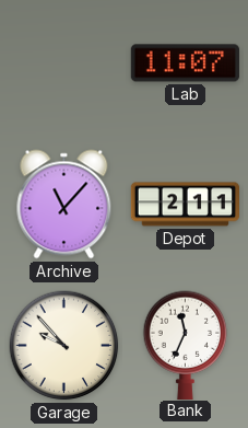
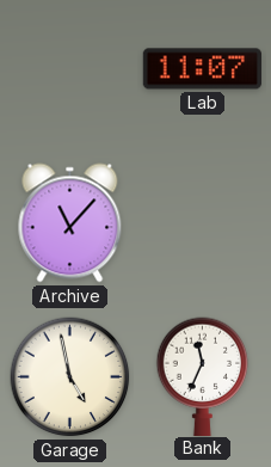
Depot: 2:11 -> none (185, 205)
Garage: 9:53 -> 4:58 (70, 377)
